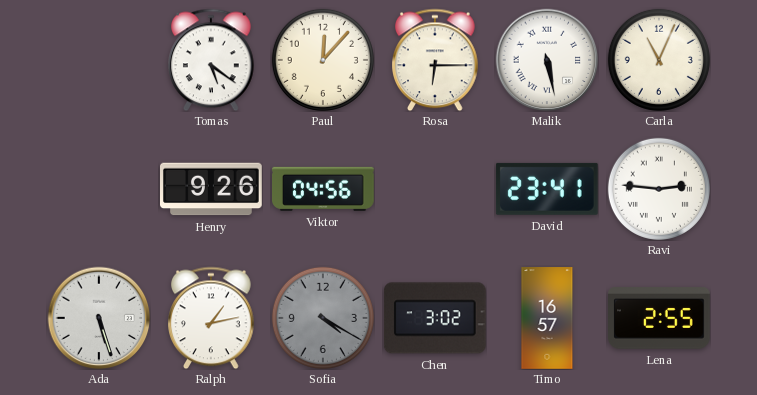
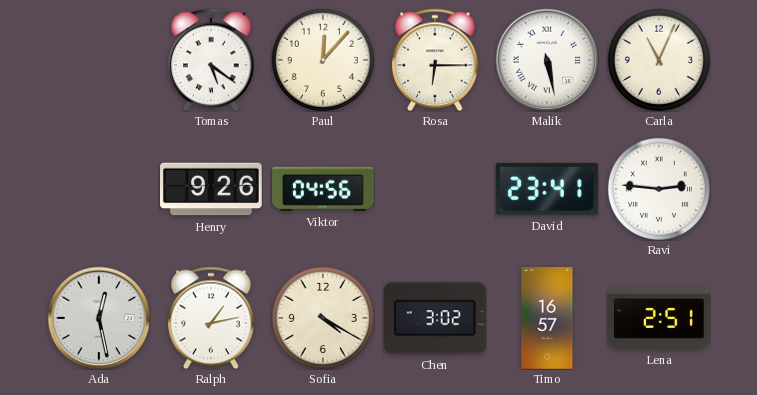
Ada: 5:27 -> 12:28 (99, 318)
Sofia dial: grey -> cream (323, 318)
Lena: 2:55 -> 2:51 (660, 319)
